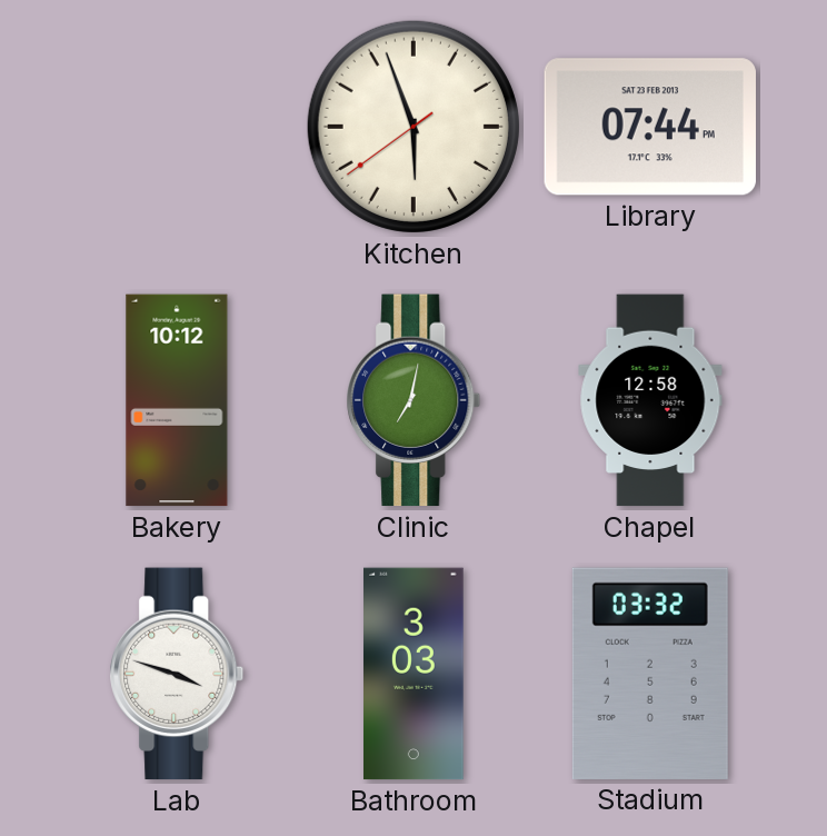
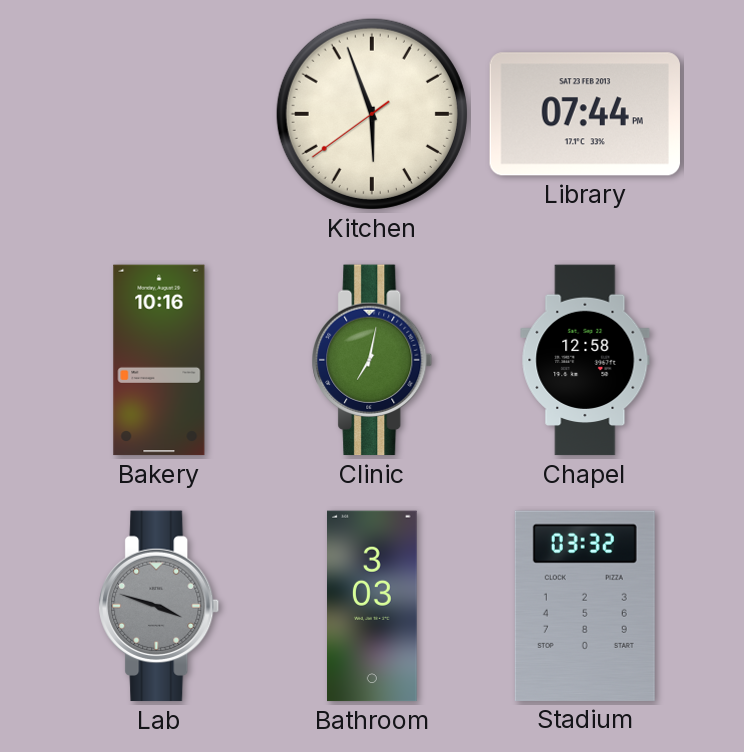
Bakery: 10:12 -> 10:16 (159, 360)
Lab dial: white -> grey (159, 606)
